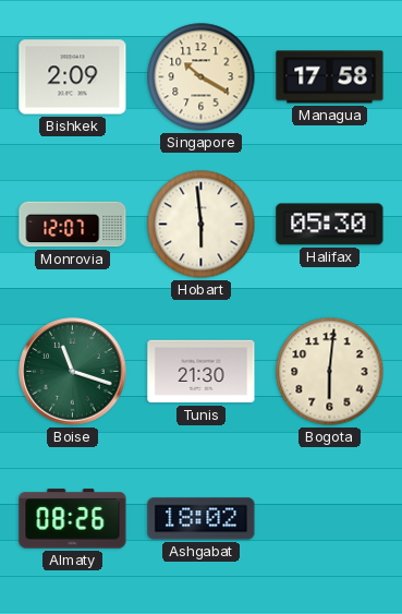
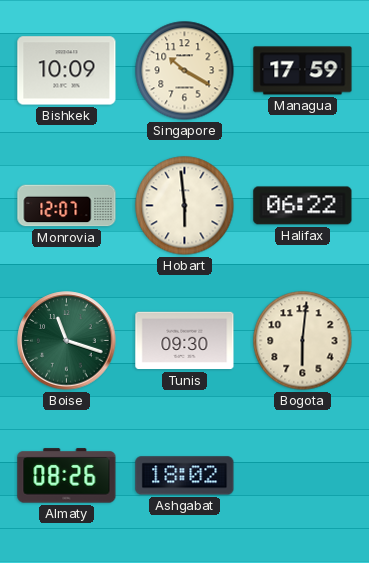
Bishkek: 2:09 -> 10:09 (67, 71)
Managua: 17:58 -> 17:59 (303, 71)
Halifax: 05:30 -> 06:22 (303, 206)
Tunis: 21:30 -> 09:30 (185, 341)
